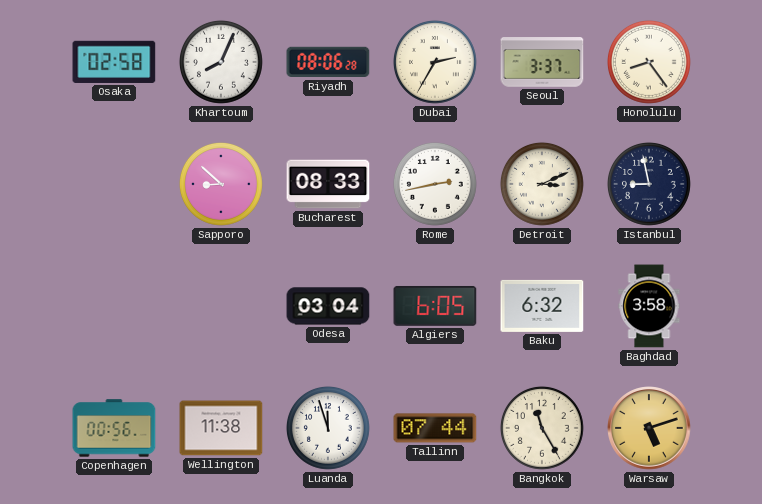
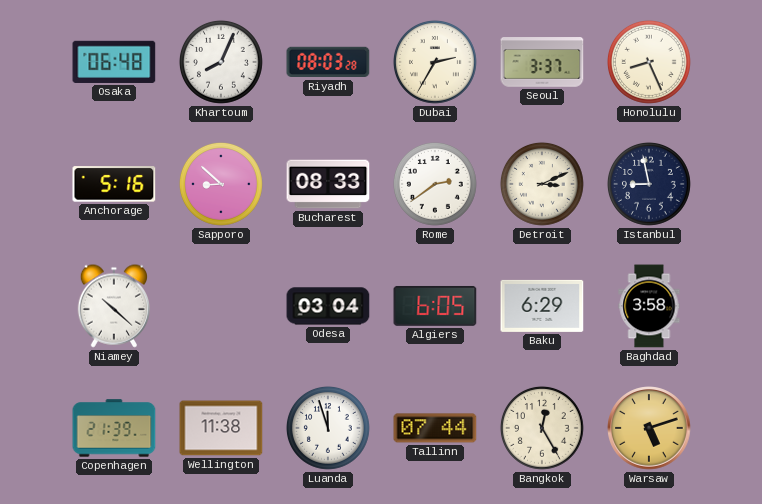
Osaka: 02:58 -> 06:48 (114, 62)
Riyadh: 08:06 -> 08:03 (328, 62)
Honolulu: 8:24 -> 8:26 (649, 62)
Anchorage: none -> 5:16 (114, 184)
Rome: 2:43 -> 2:39 (435, 184)
Niamey: none -> 10:22 (113, 306)
Baku: 6:32 -> 6:29 (542, 306)
Copenhagen: 00:56 -> 21:39 (114, 428)
Bangkok: 11:25 -> 12:25 (542, 428)
